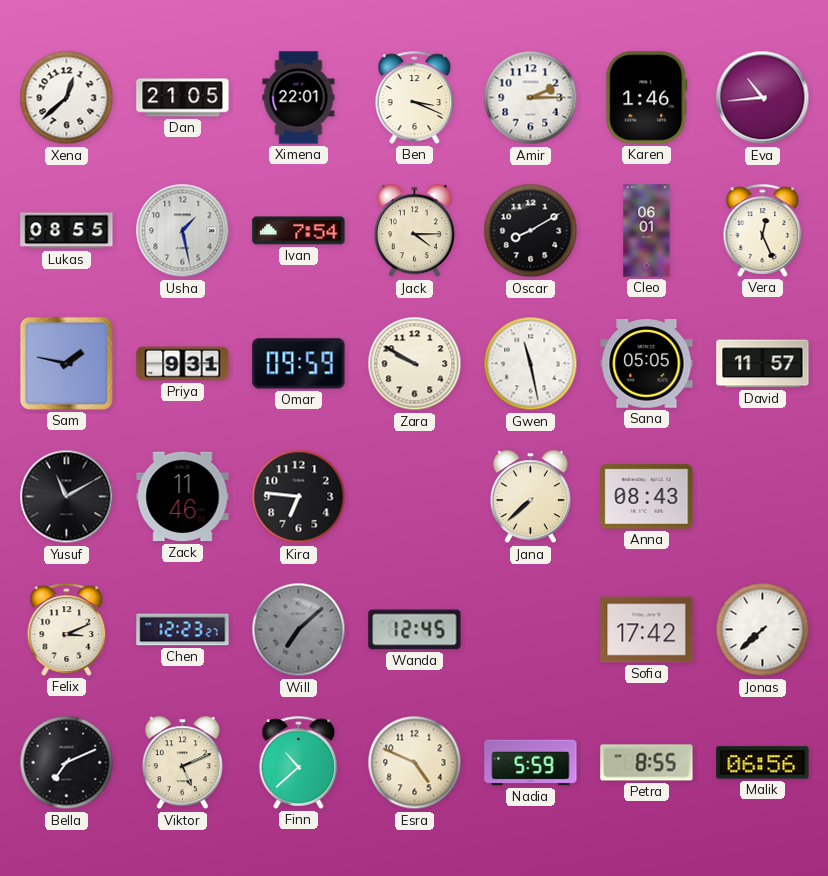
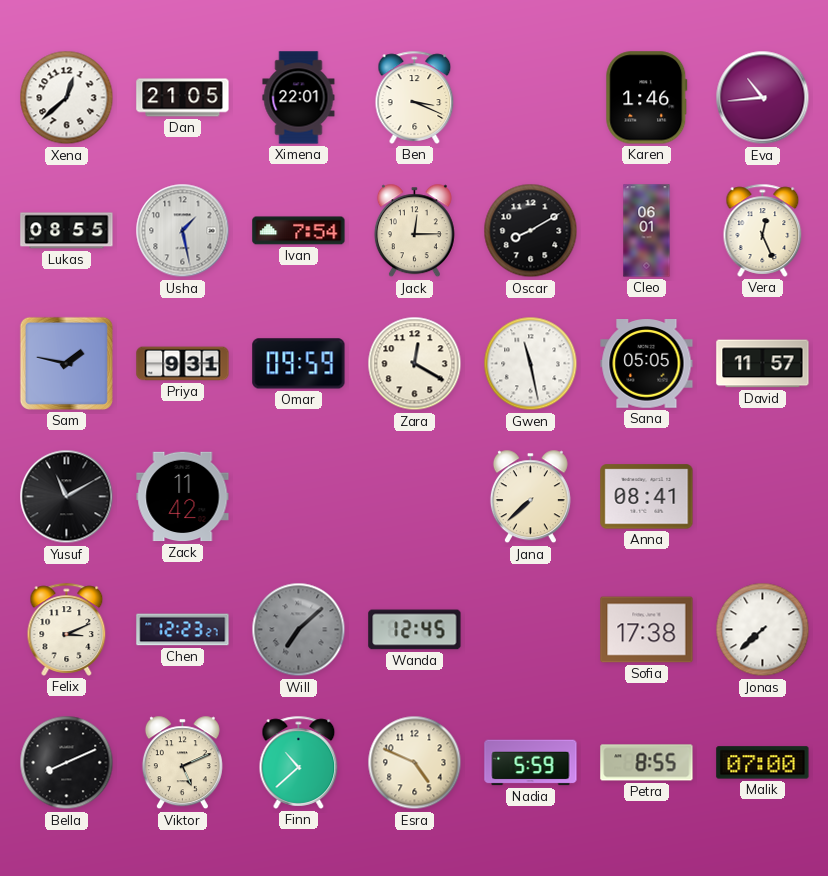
Amir: 2:15 -> none (531, 98)
Jack: 4:15 -> 12:15 (414, 231)
Zara: 9:50 -> 12:20 (415, 364)
Zack: 11:46 -> 11:42 (183, 497)
Kira: 6:46 -> none (299, 497)
Anna: 08:43 -> 08:41 (647, 497)
Sofia: 17:42 -> 17:38 (647, 630)
Bella: 7:11 -> 8:11 (67, 763)
Malik: 06:56 -> 07:00 (763, 763)
